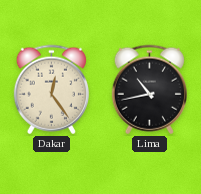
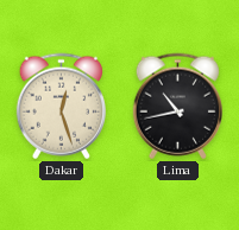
Dakar: 12:24 -> 12:27 (61, 107)
